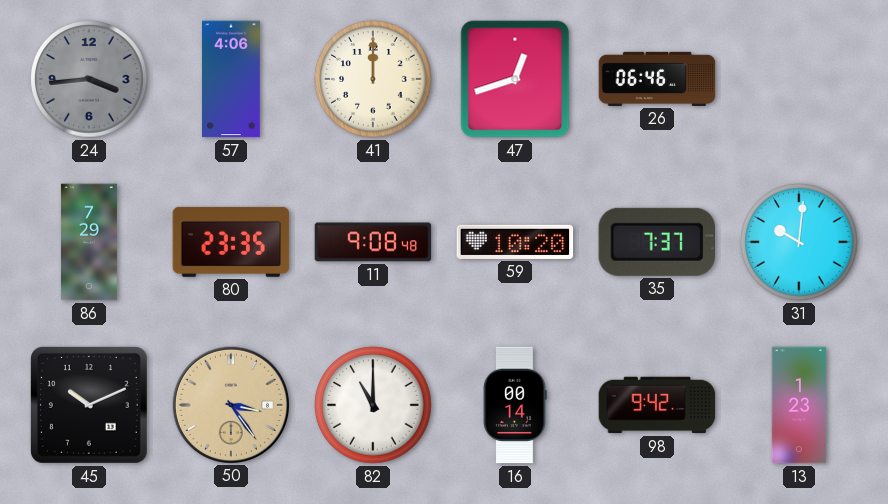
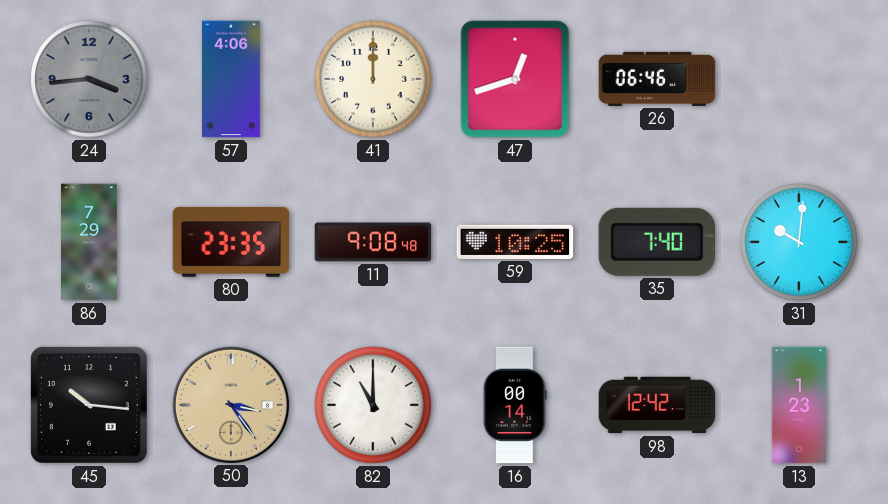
59: 10:20 -> 10:25 (515, 242)
35: 7:37 -> 7:40 (656, 242)
45: 10:11 -> 10:16 (89, 405)
98: 9:42 -> 12:42 (657, 405)
